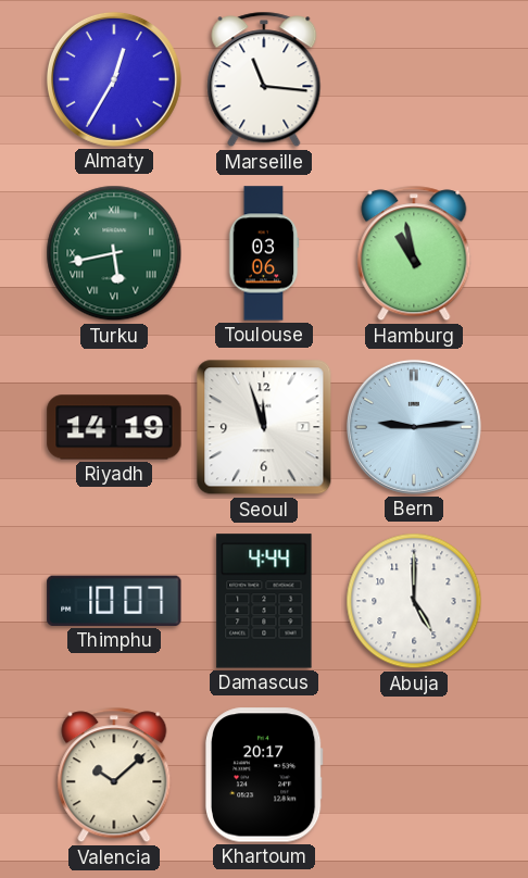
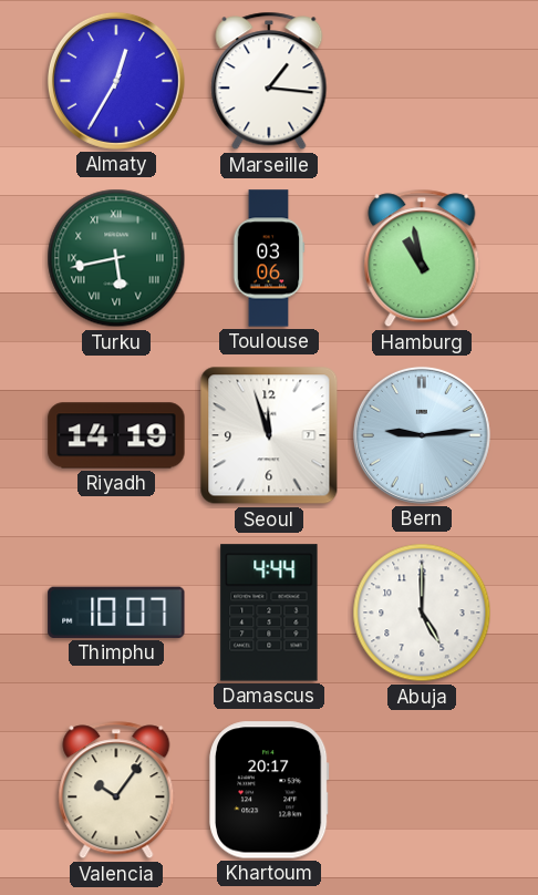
Marseille: 11:16 -> 1:16 (269, 81)
Valencia: 10:08 -> 10:06 (116, 790)
